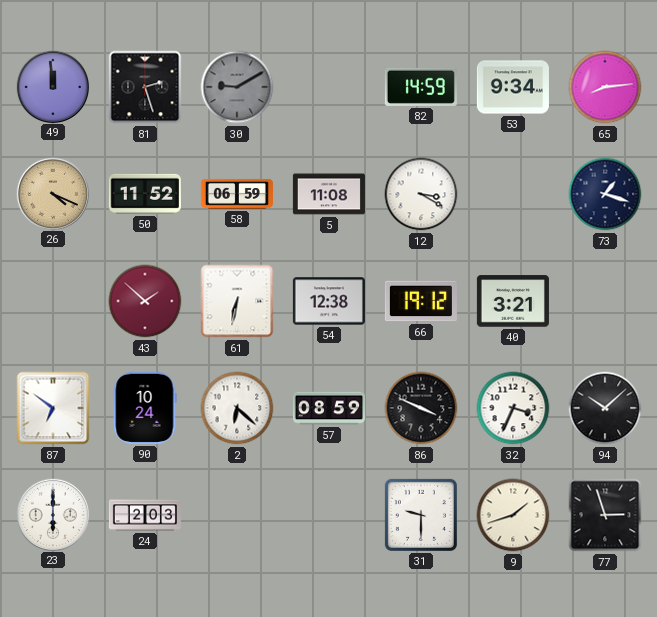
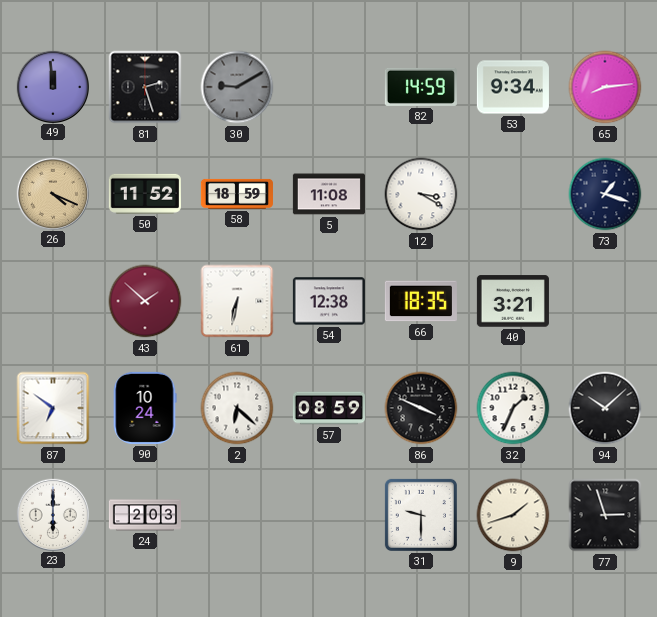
58: 06:59 -> 18:59 (237, 194)
66: 19:12 -> 18:35 (421, 301)
32: 3:34 -> 1:34 (513, 408)
